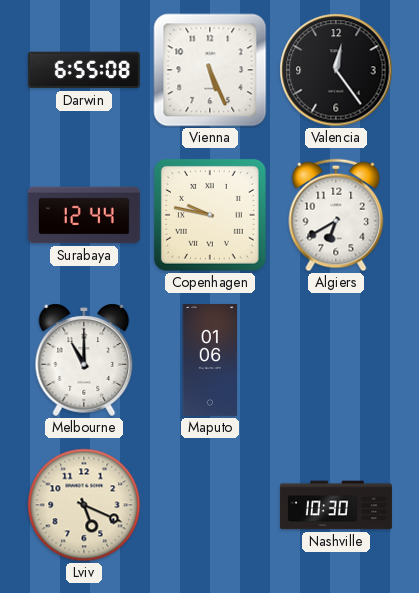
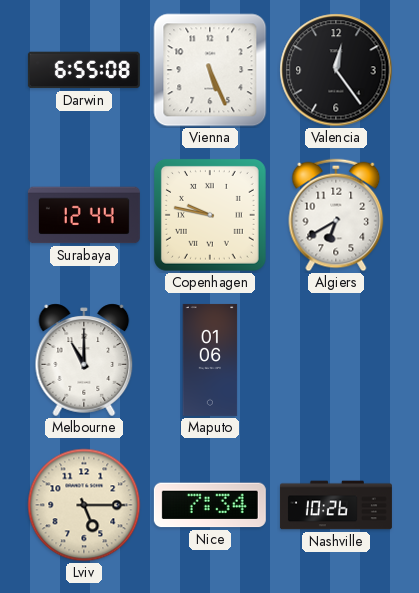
Lviv: 5:19 -> 5:15 (84, 505)
Nice: none -> 7:34 (210, 505)
Nashville: 10:30 -> 10:26 (336, 505)
